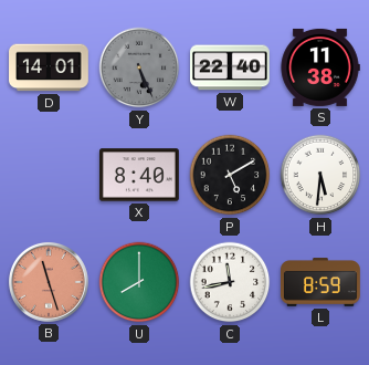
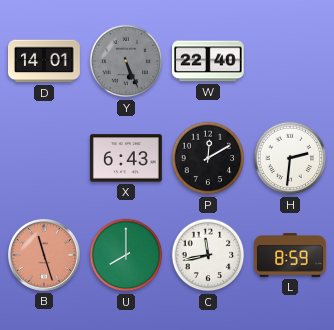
S: 11:38 -> none (320, 67)
X: 8:40 -> 6:43 (127, 158)
P: 5:10 -> 12:10 (208, 158)
H: 5:31 -> 2:31 (290, 158)
